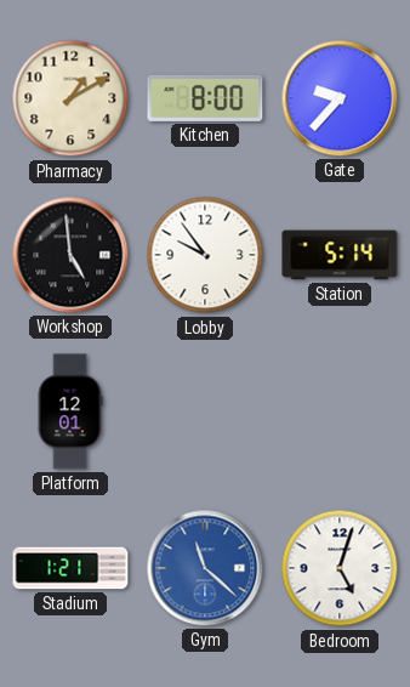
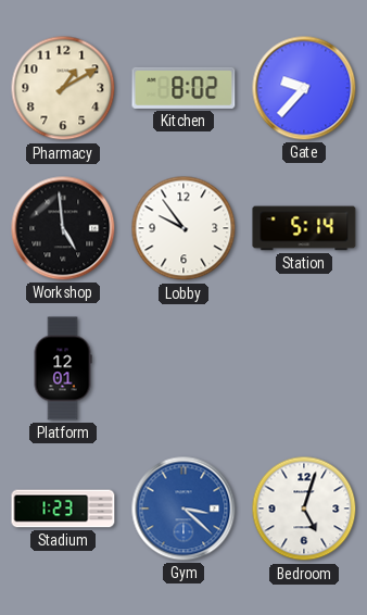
Kitchen: 8:00 -> 8:02 (184, 88)
Stadium: 1:21 -> 1:23 (63, 509)
Gym: 11:22 -> 3:22 (184, 509)
